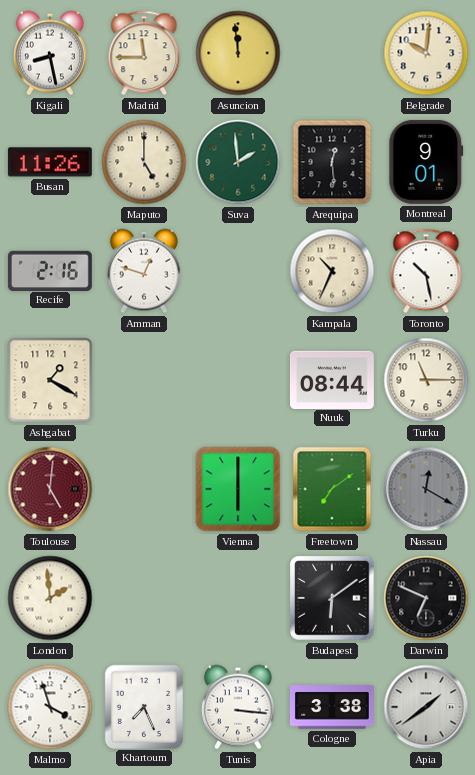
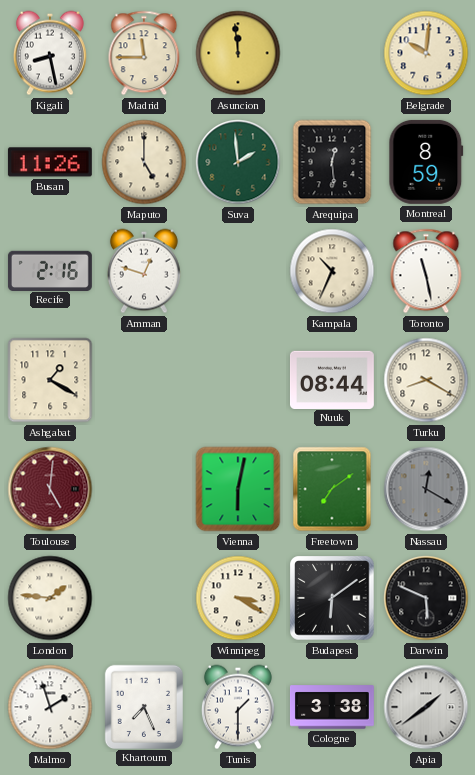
Montreal: 9:01 -> 8:59 (426, 162)
Toronto: 10:28 -> 11:28 (426, 271)
Turku: 11:15 -> 8:20 (426, 380)
Vienna: 6:00 -> 6:02 (238, 489)
London: 1:59 -> 1:46 (50, 598)
Winnipeg: none -> 3:20 (238, 598)
Darwin: 6:49 -> 5:49 (426, 598)
Malmo: 3:57 -> 1:57 (50, 707)
Tunis: 3:16 -> 1:30 (238, 707)
